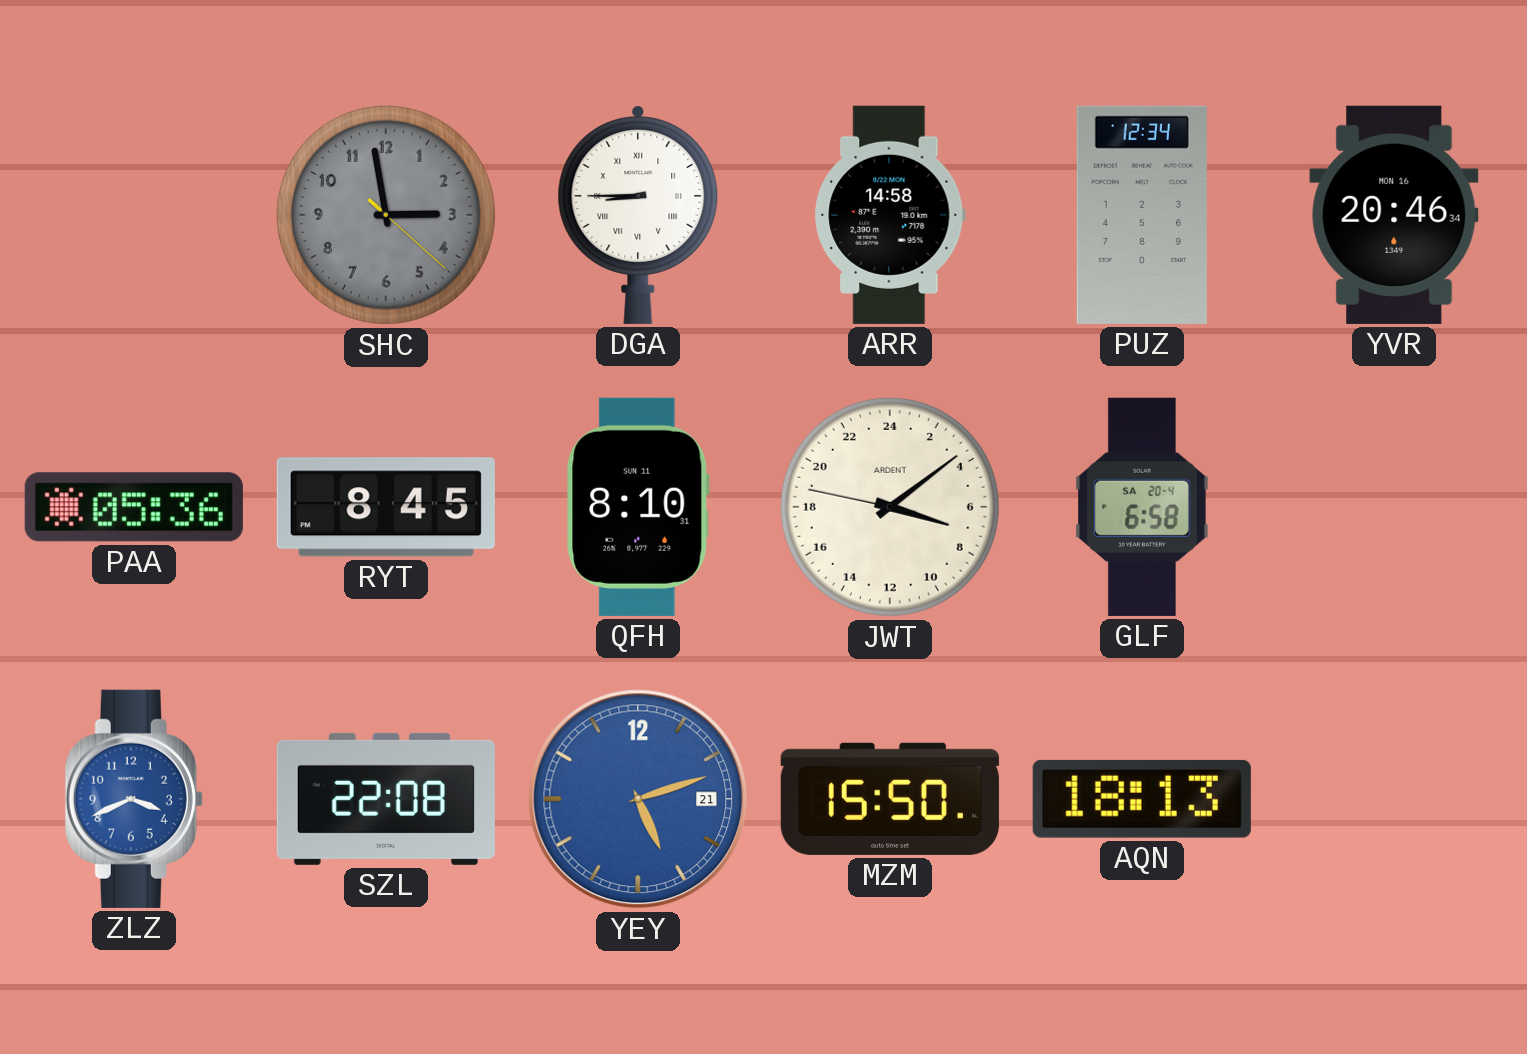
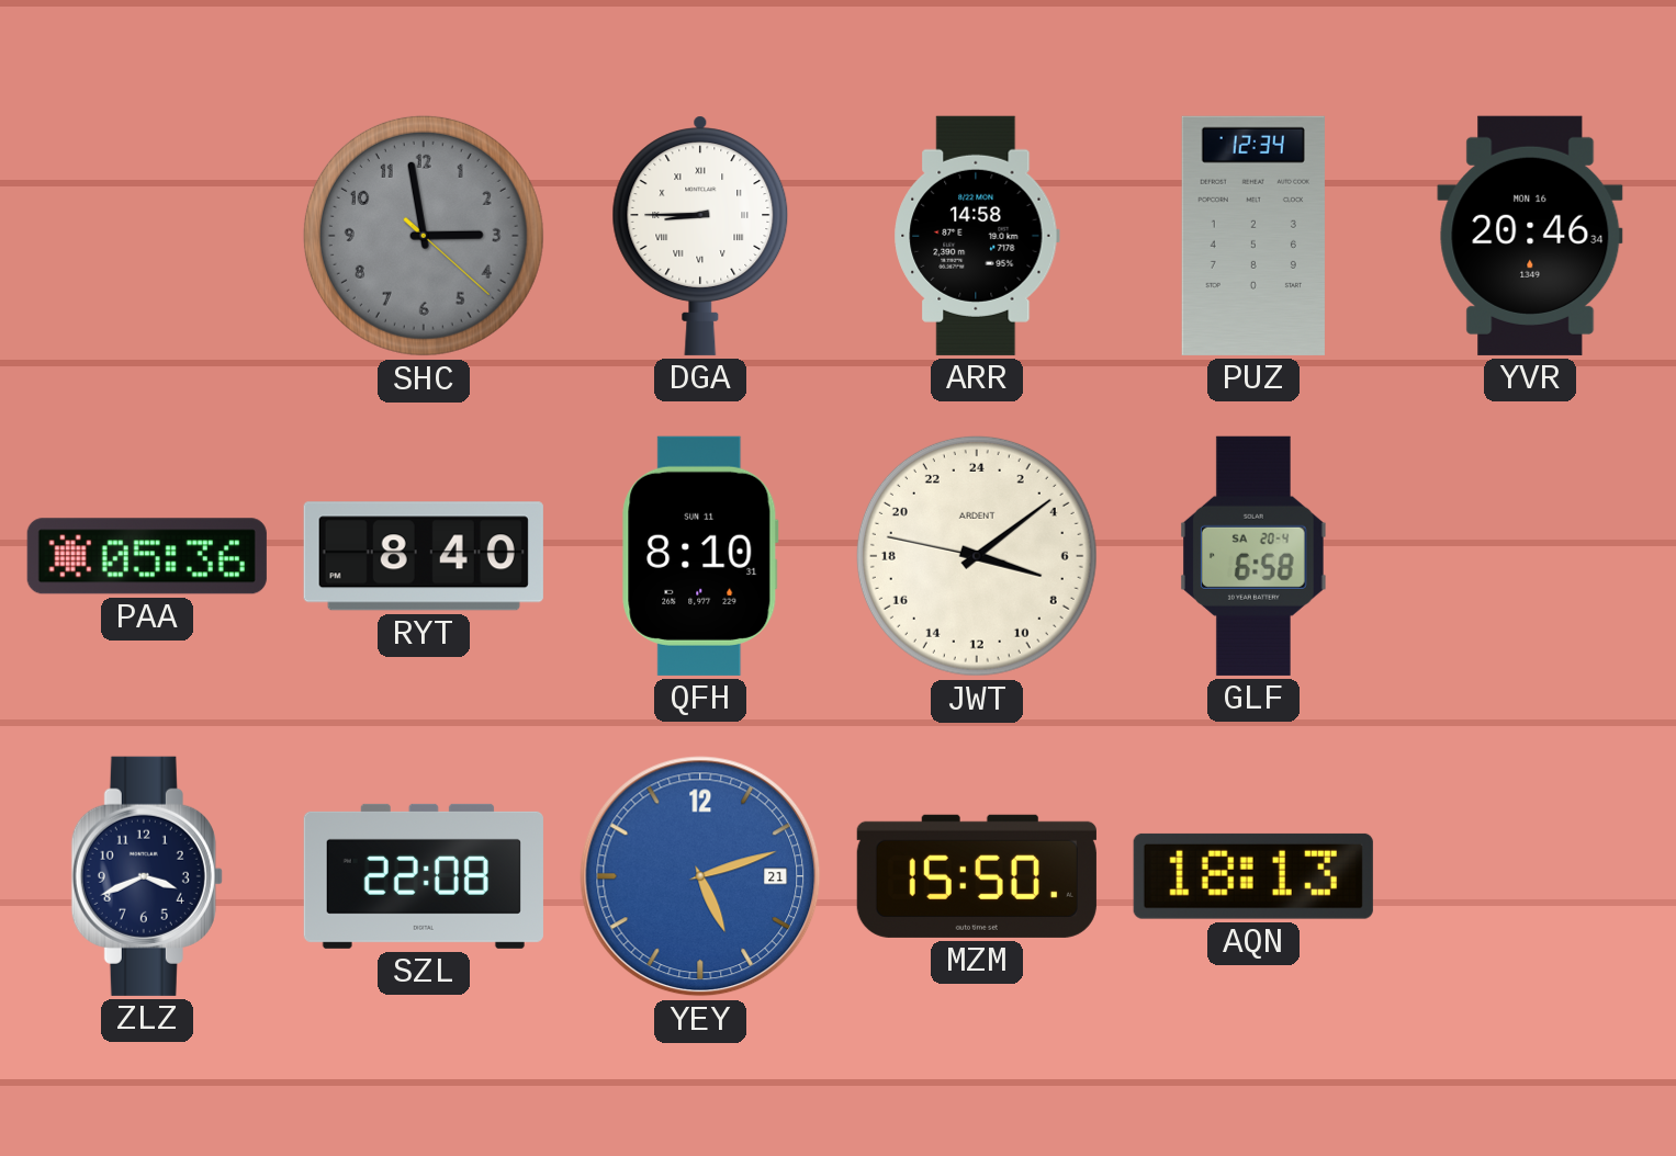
RYT: 8:45 -> 8:40 (424, 556)
ZLZ dial: blue -> navy (147, 876)
